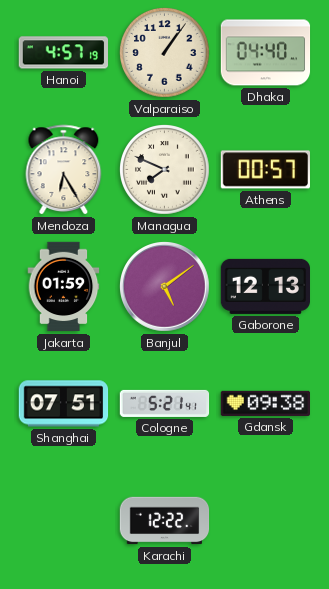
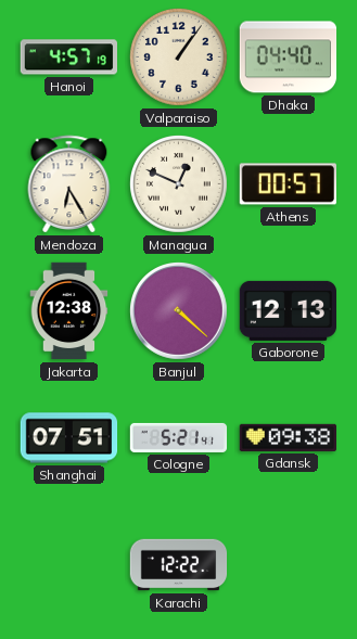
Managua: 7:49 -> 12:49 (179, 184)
Jakarta: 01:59 -> 12:38 (69, 311)
Banjul: 5:09 -> 4:22 (179, 311)
